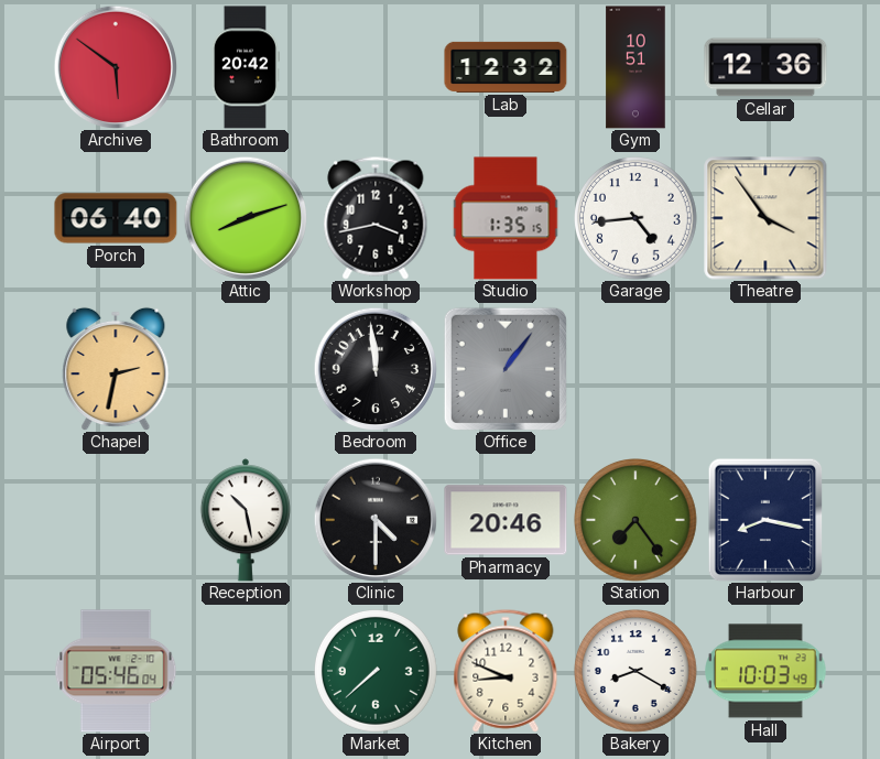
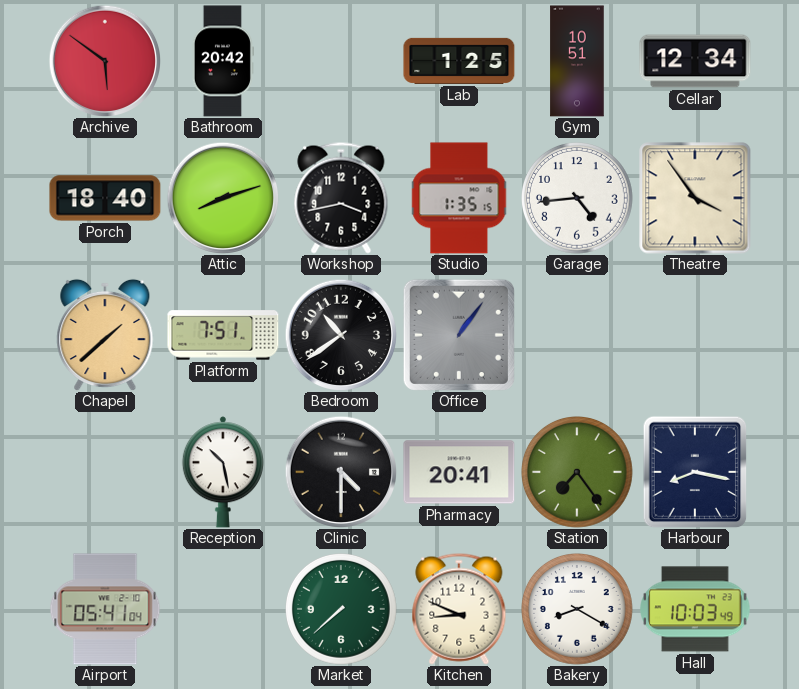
Lab: 12:32 -> 1:25 (459, 61)
Cellar: 12:36 -> 12:34 (695, 61)
Porch: 06:40 -> 18:40 (105, 198)
Chapel: 2:32 -> 1:38 (105, 335)
Platform: none -> 7:51 (223, 335)
Bedroom: 11:59 -> 10:39 (340, 334)
Pharmacy: 20:46 -> 20:41 (459, 472)
Airport: 05:46 -> 05:41 (105, 609)
